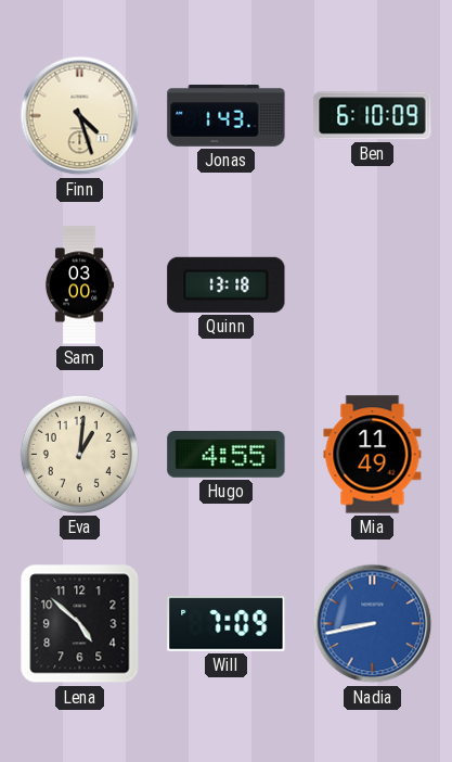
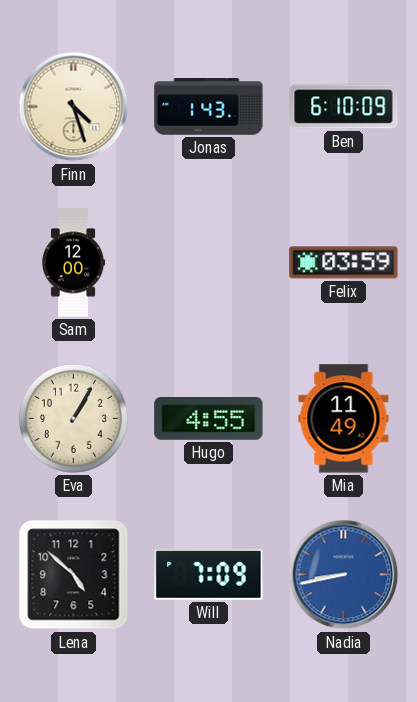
Sam: 03:00 -> 12:00 (73, 263)
Quinn: 13:18 -> none (227, 284)
Felix: none -> 03:59 (344, 263)
Eva: 1:01 -> 1:05 (73, 418)
